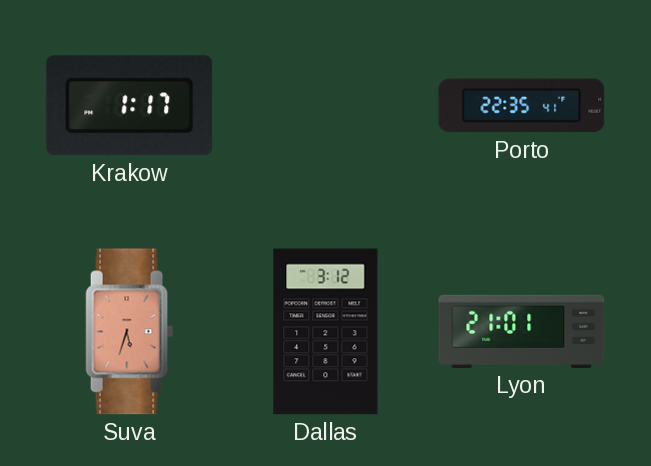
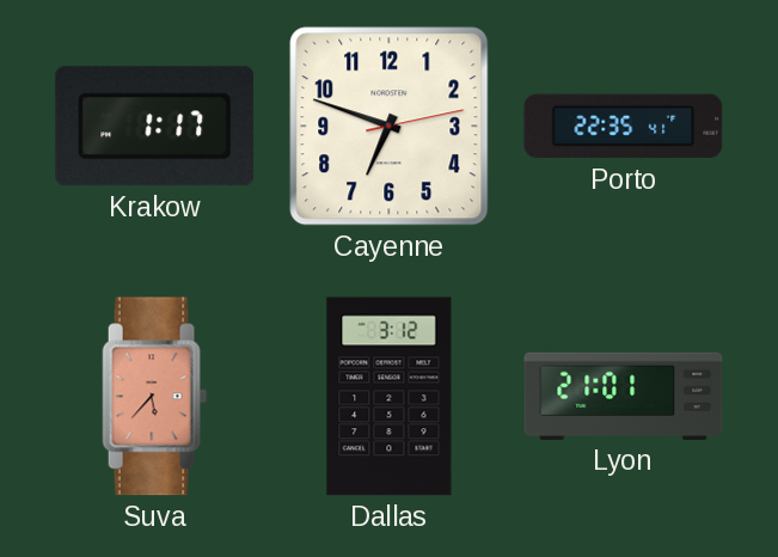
Cayenne: none -> 6:48 (390, 127)
Suva: 5:33 -> 5:37 (155, 397)
